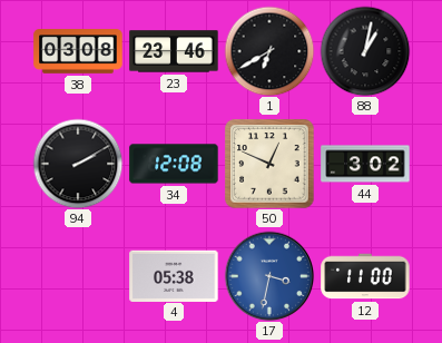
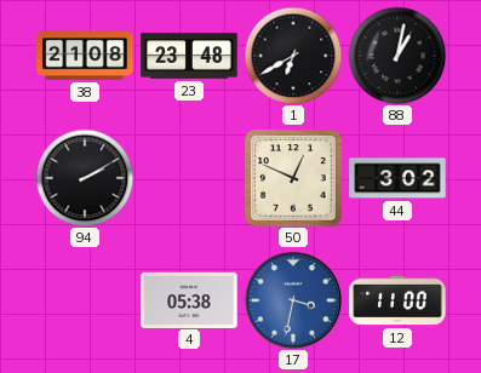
38: 03:08 -> 21:08 (85, 57)
23: 23:46 -> 23:48 (189, 56)
34: 12:08 -> none (174, 164)
